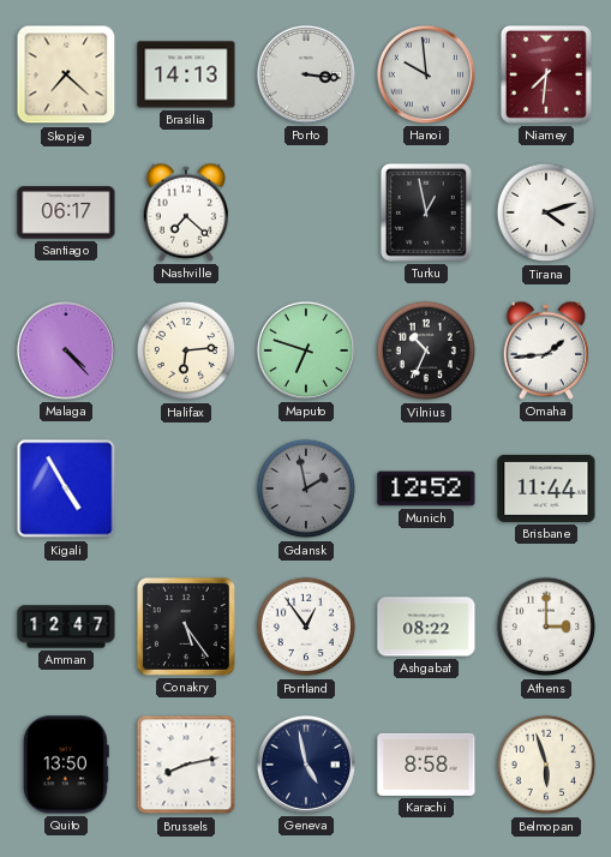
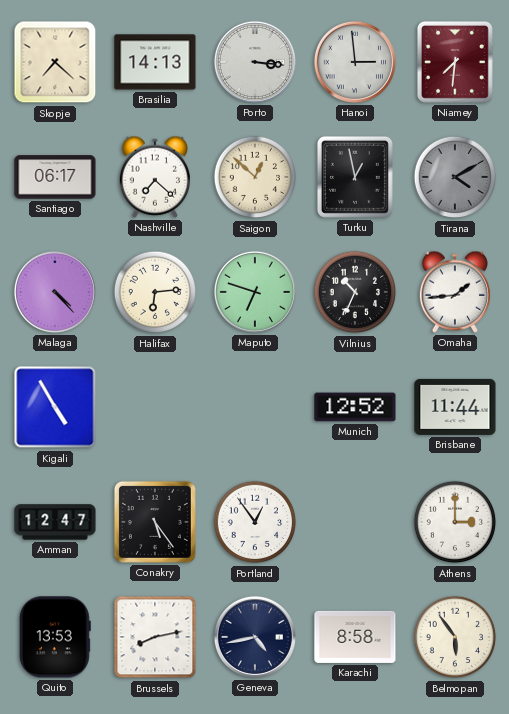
Hanoi: 9:59 -> 2:59 (355, 62)
Saigon: none -> 12:52 (255, 177)
Tirana: 4:12 -> 4:10 (455, 177)
Tirana dial: white -> grey (455, 177)
Gdansk: 1:58 -> none (306, 489)
Ashgabat: 08:22 -> none (426, 627)
Quito: 13:50 -> 13:53 (55, 637)
Geneva: 4:58 -> 4:43 (255, 637)
Belmopan: 5:57 -> 5:54 (455, 637)
